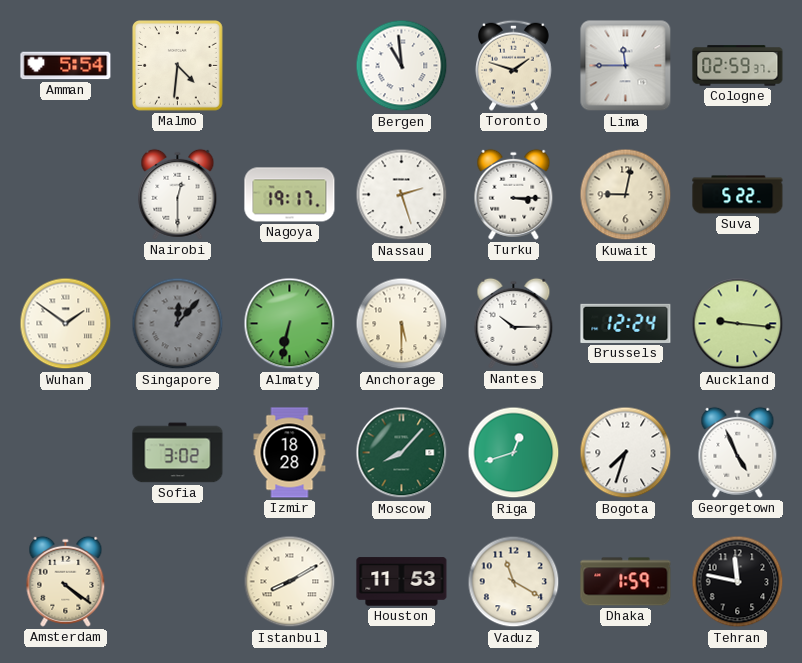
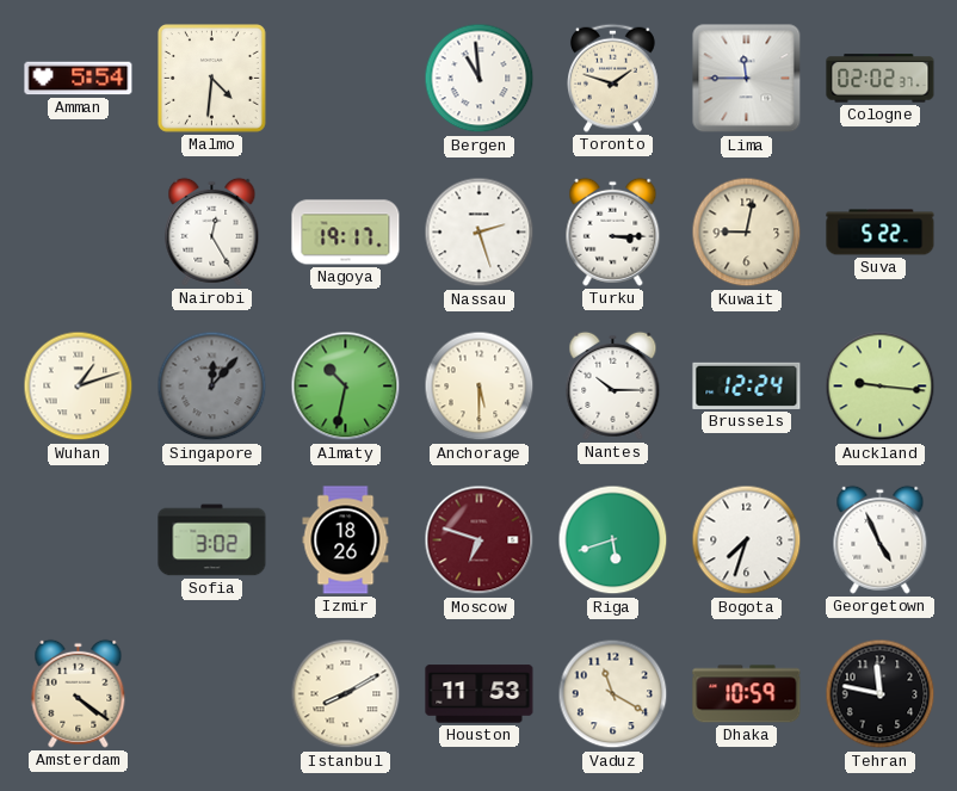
Cologne: 02:59 -> 02:02 (881, 79)
Nairobi: 12:30 -> 12:25 (212, 231)
Wuhan: 1:51 -> 1:12 (79, 387)
Almaty: 6:32 -> 10:32 (346, 387)
Izmir: 18:28 -> 18:26 (346, 540)
Moscow: 8:07 -> 6:48 (480, 540)
Moscow dial: green -> burgundy (480, 540)
Riga: 12:42 -> 5:42 (613, 540)
Dhaka: 1:59 -> 10:59 (747, 694)
